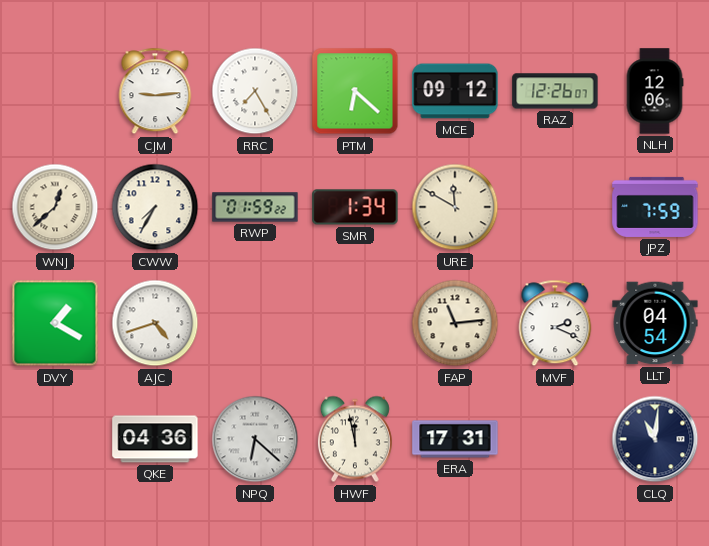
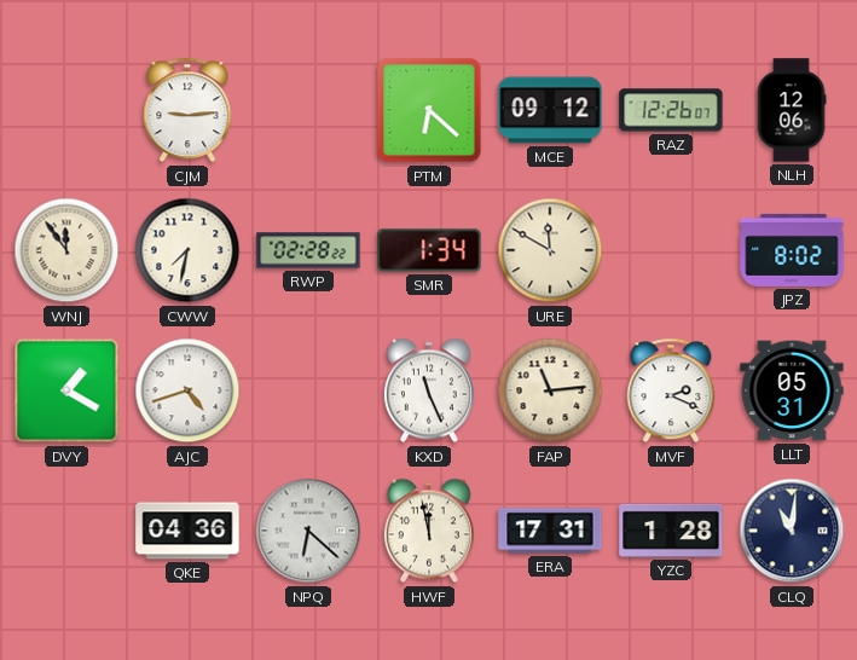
RRC: 7:25 -> none (255, 91)
WNJ: 12:38 -> 11:54 (66, 250)
CWW: 7:35 -> 7:32 (187, 250)
RWP: 01:59 -> 02:28 (308, 250)
JPZ: 7:59 -> 8:02 (792, 250)
KXD: none -> 11:26 (429, 390)
LLT: 04:54 -> 05:31 (792, 390)
YZC: none -> 1:28 (671, 531)
